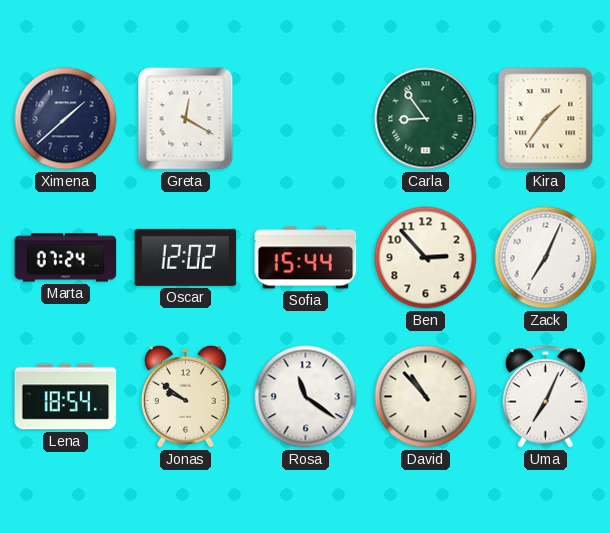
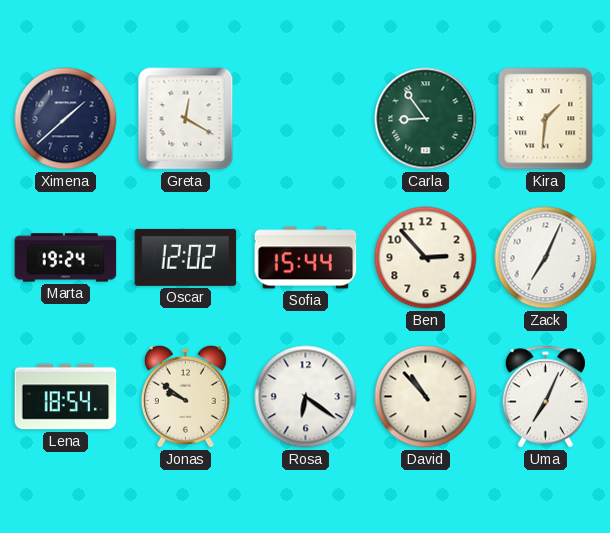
Kira: 1:36 -> 1:31 (546, 119)
Marta: 07:24 -> 19:24 (66, 258)
Rosa: 11:21 -> 6:21 (306, 397)
